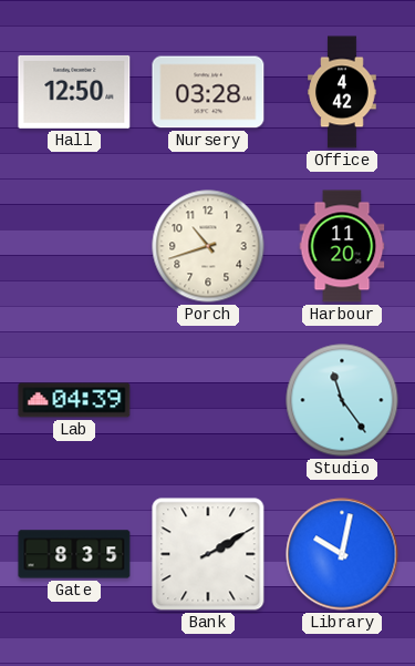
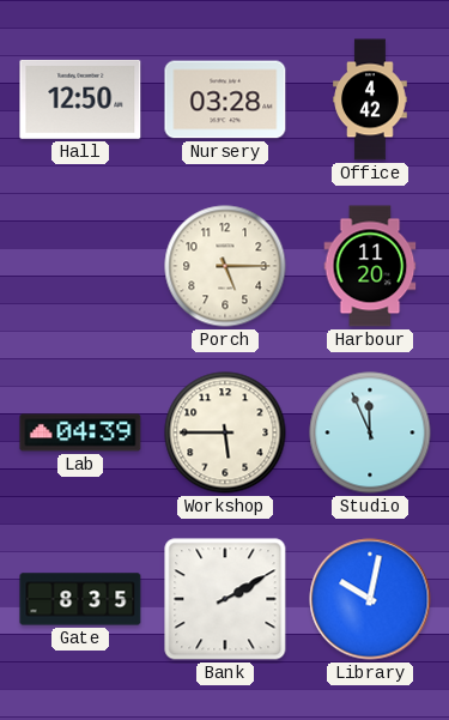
Porch: 10:42 -> 5:15 (225, 266)
Workshop: none -> 5:45 (225, 432)
Studio: 11:24 -> 11:56 (370, 432)
